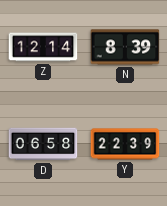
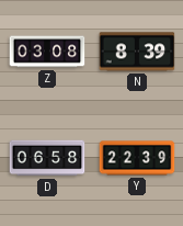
Z: 12:14 -> 03:08 (47, 52)
